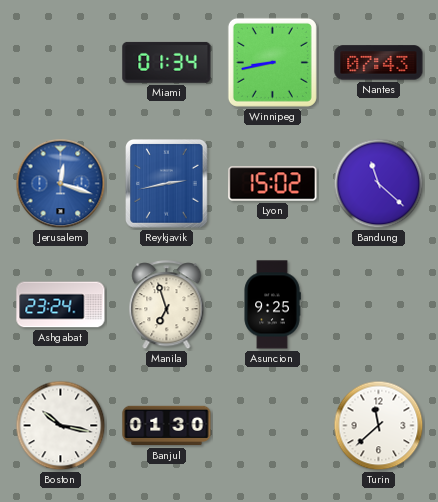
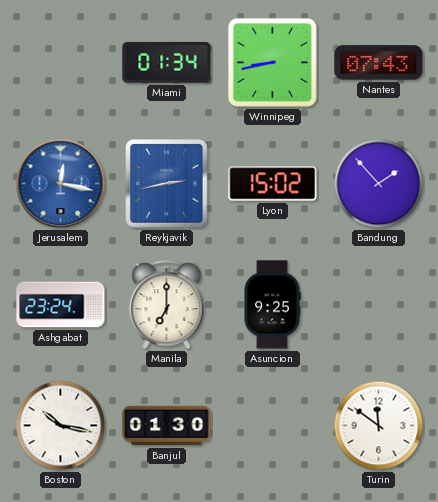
Jerusalem: 12:18 -> 12:17 (61, 184)
Bandung: 11:22 -> 1:53 (379, 184)
Manila: 6:57 -> 7:00 (167, 305)
Turin: 11:38 -> 11:51 (379, 426)
